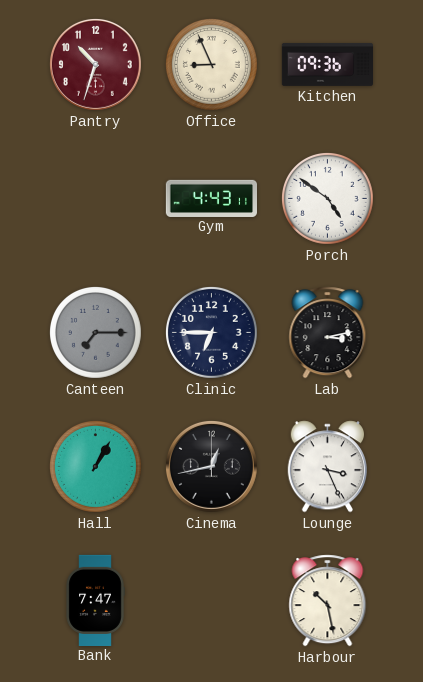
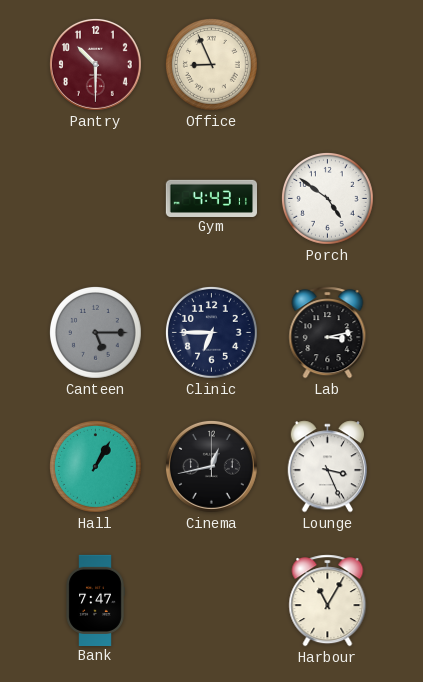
Pantry: 10:33 -> 10:30 (95, 64)
Kitchen: 09:36 -> none (327, 64)
Canteen: 7:15 -> 5:15 (96, 332)
Harbour: 10:28 -> 11:05 (328, 601)
